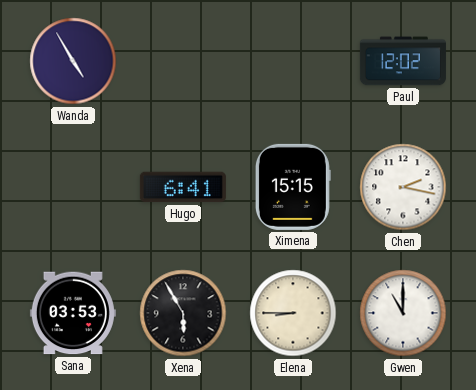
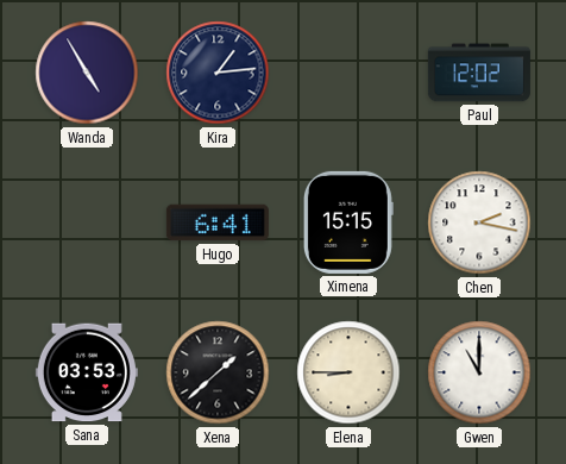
Kira: none -> 1:14 (218, 73)
Xena: 5:55 -> 1:38 (218, 372)
